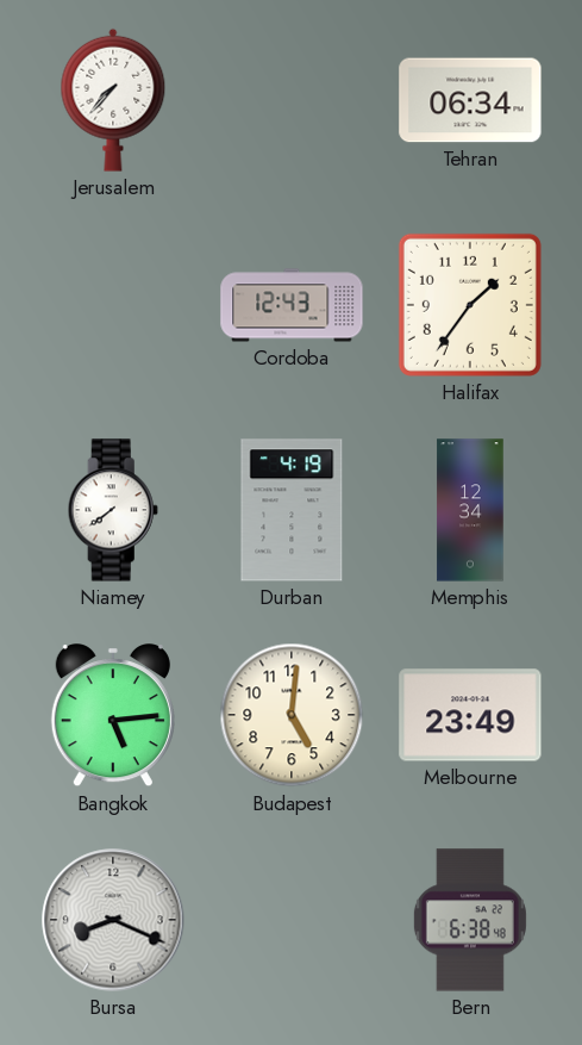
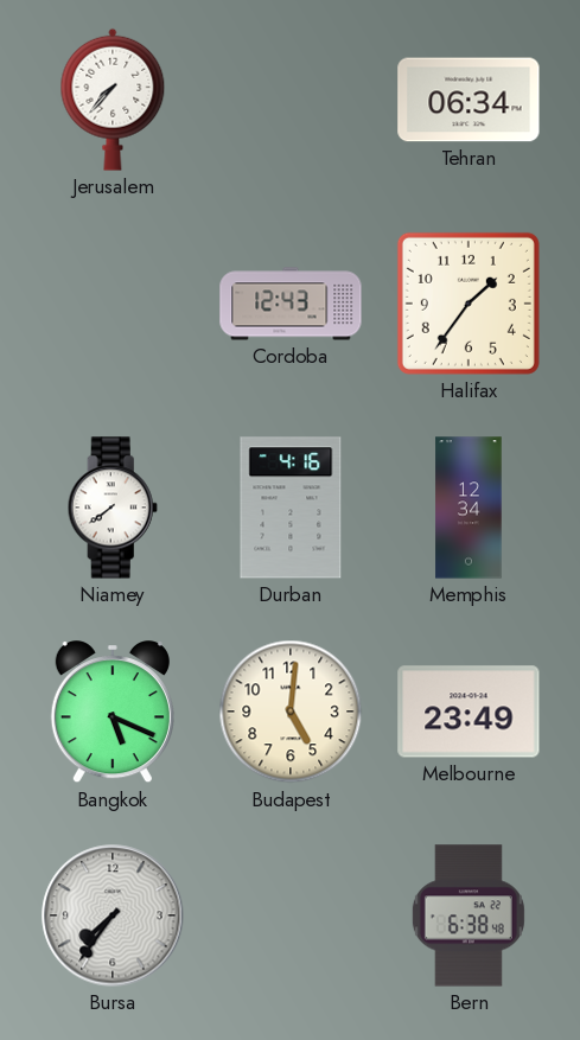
Durban: 4:19 -> 4:16 (291, 508)
Bangkok: 5:14 -> 5:19 (113, 713)
Bursa: 8:19 -> 7:36 (113, 915)
